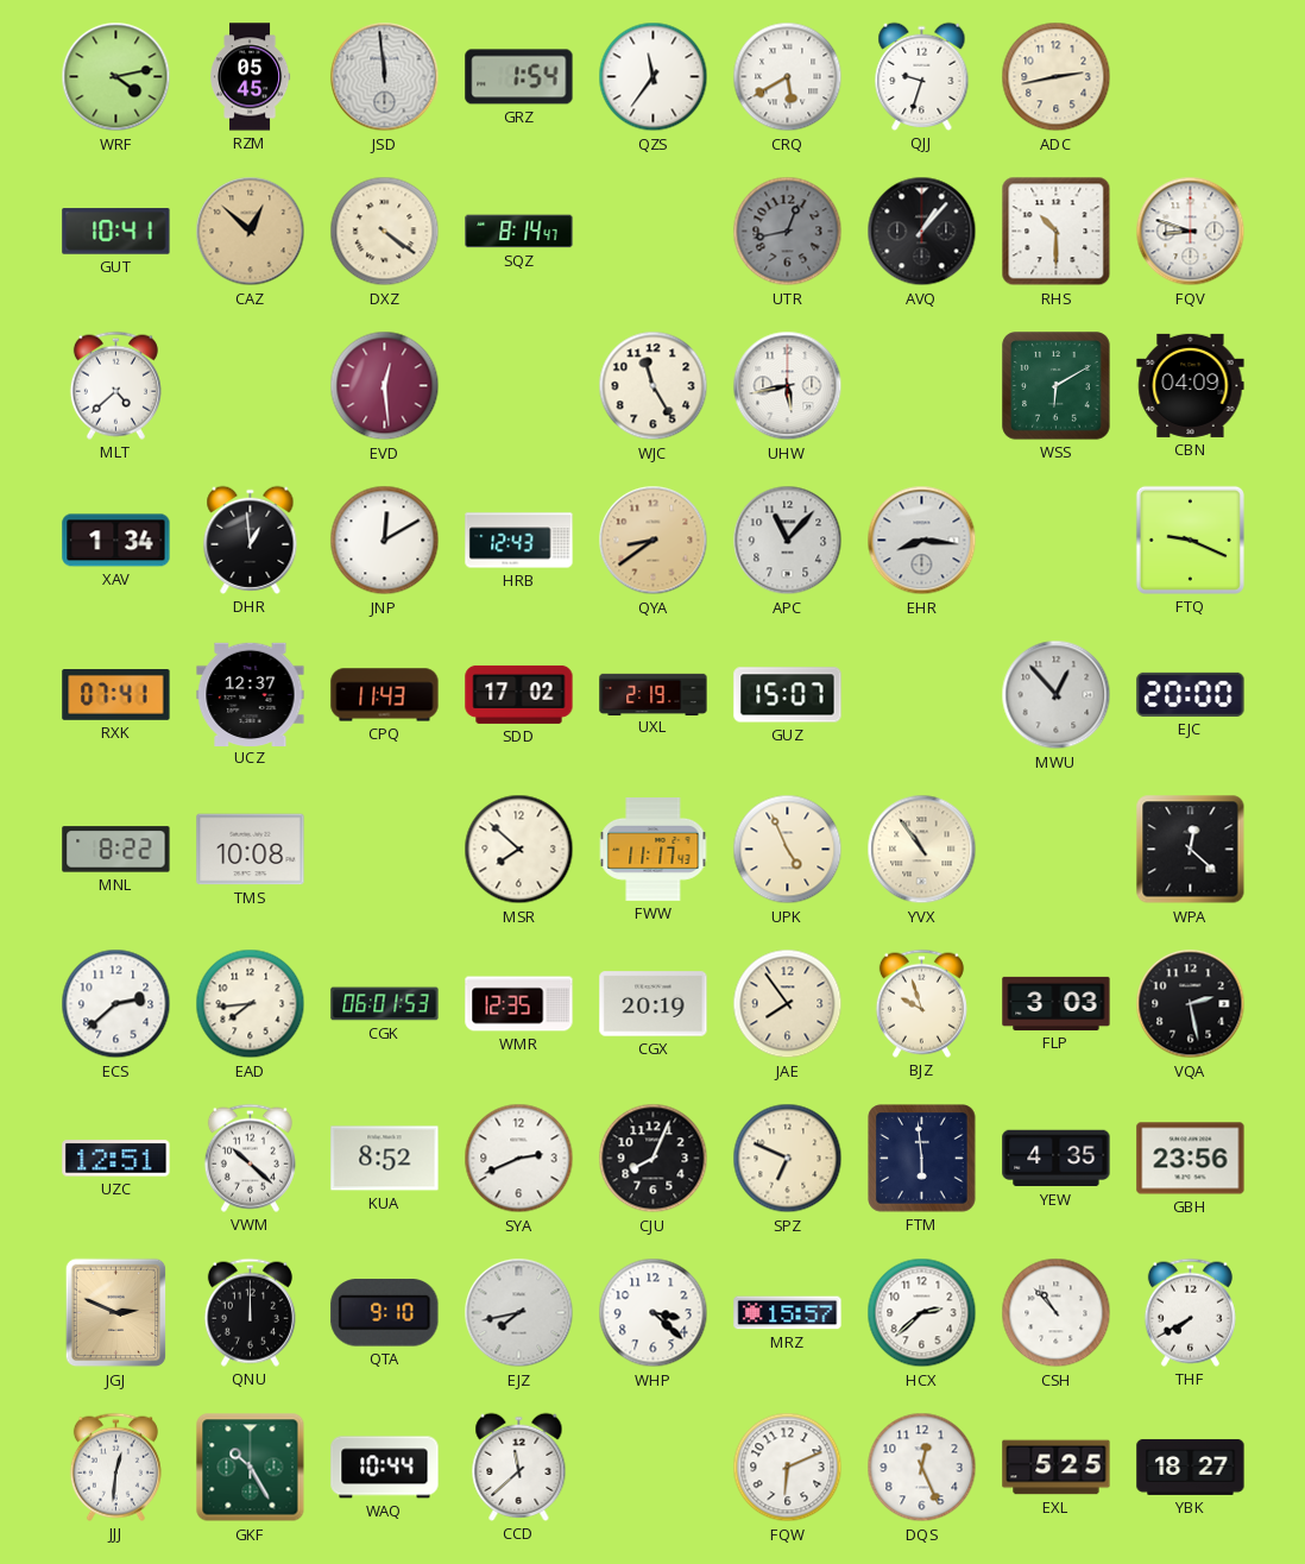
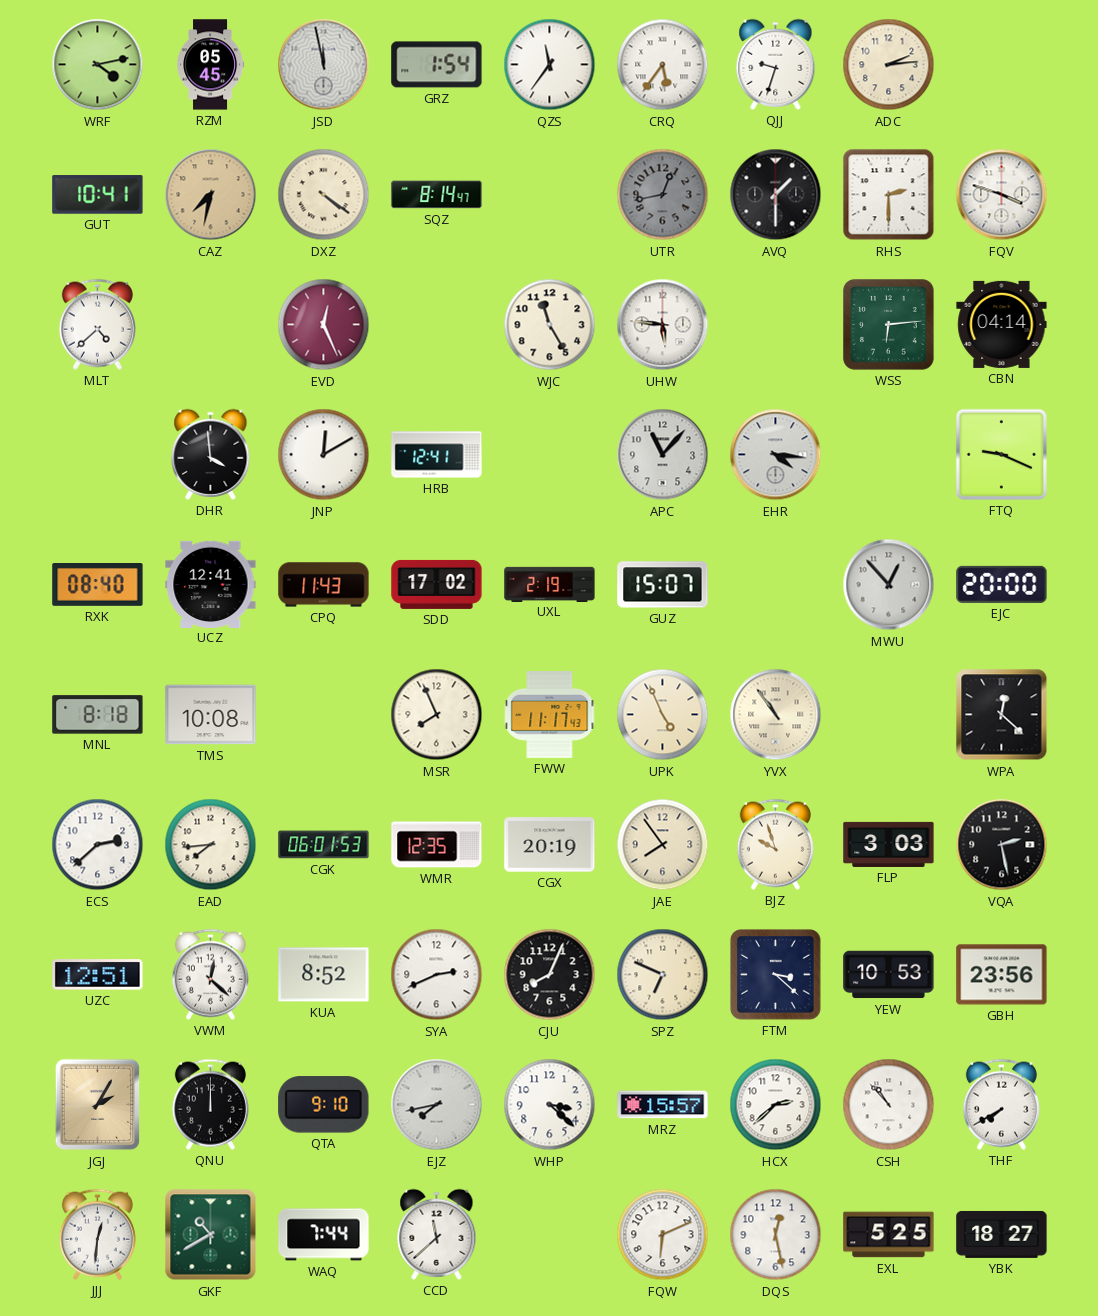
JSD: 11:59 -> 11:58 (324, 65)
CRQ: 5:40 -> 5:36 (663, 65)
ADC: 2:43 -> 2:14 (889, 65)
CAZ: 12:52 -> 7:32 (211, 195)
AVQ: 1:07 -> 1:30 (776, 195)
RHS: 10:30 -> 2:30 (889, 195)
FQV: 8:48 -> 3:48 (1002, 195)
EVD: 12:29 -> 12:26 (324, 325)
UHW: 5:43 -> 5:46 (663, 325)
WSS: 6:10 -> 6:14 (889, 325)
CBN: 04:09 -> 04:14 (1002, 324)
XAV: 1:34 -> none (116, 541)
DHR: 12:59 -> 3:59 (211, 454)
HRB: 12:43 -> 12:41 (437, 455)
QYA: 8:39 -> none (654, 541)
EHR: 8:16 -> 4:16 (776, 455)
RXK: 07:41 -> 08:40 (98, 585)
UCZ: 12:37 -> 12:41 (211, 584)
MNL: 8:22 -> 8:18 (98, 715)
MSR: 7:52 -> 7:56 (437, 715)
VWM: 10:22 -> 12:22 (210, 974)
FTM: 5:59 -> 3:22 (776, 975)
YEW: 4:35 -> 10:53 (889, 975)
JGJ: 2:49 -> 2:05 (98, 1105)
GKF: 10:25 -> 10:40 (211, 1235)
WAQ: 10:44 -> 7:44 (324, 1235)
DQS: 12:26 -> 12:28 (776, 1235)
